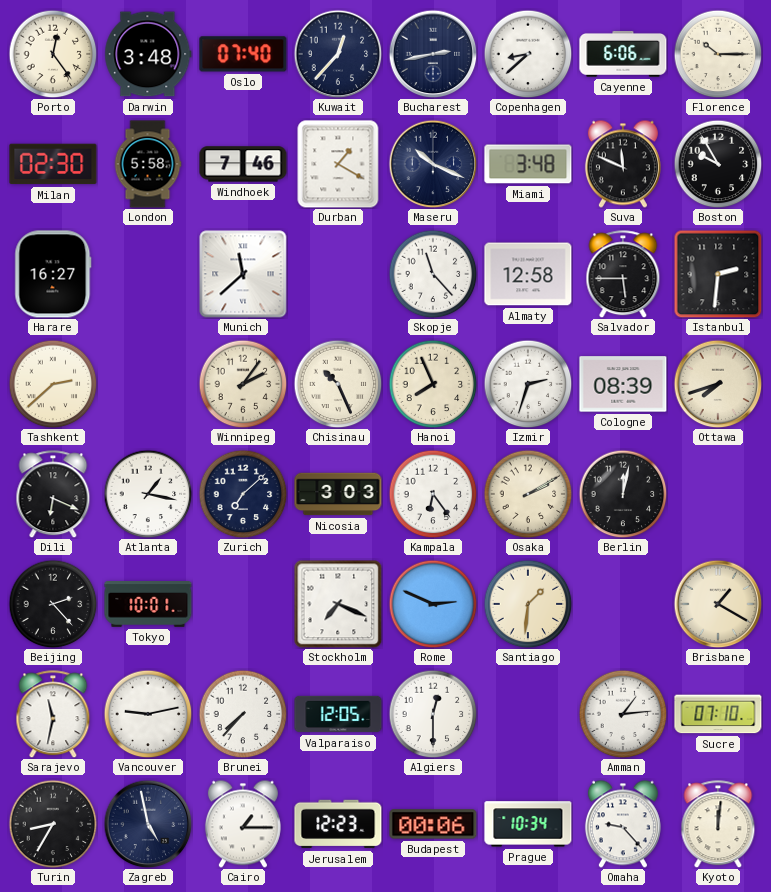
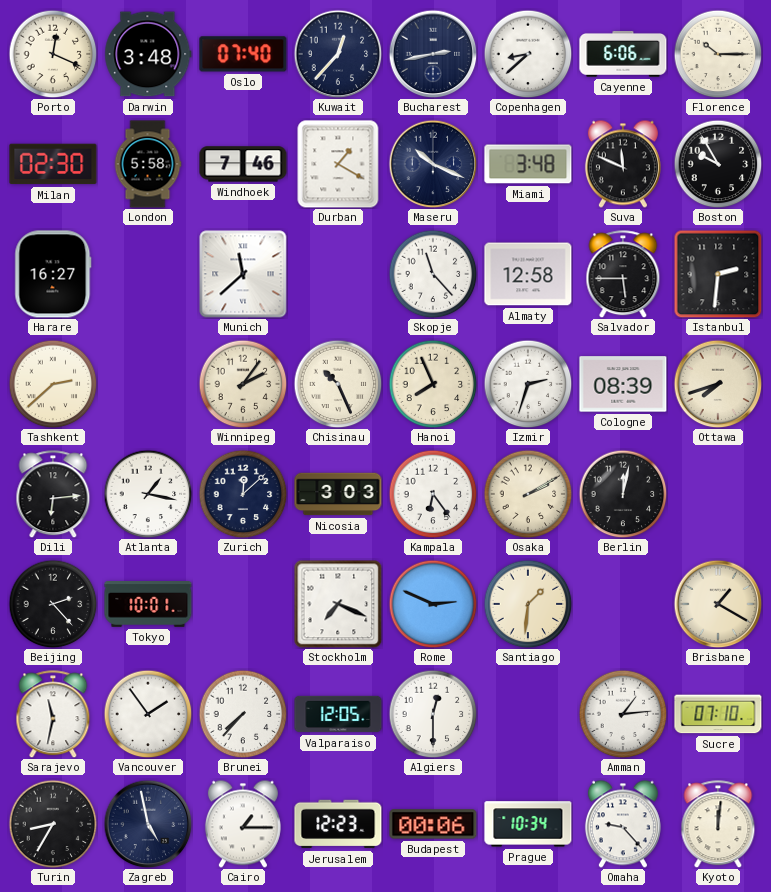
Porto: 12:24 -> 12:19 (53, 54)
Dili: 6:19 -> 6:14 (53, 494)
Zurich: 7:08 -> 12:08 (243, 494)
Vancouver: 9:13 -> 1:54 (148, 714)
